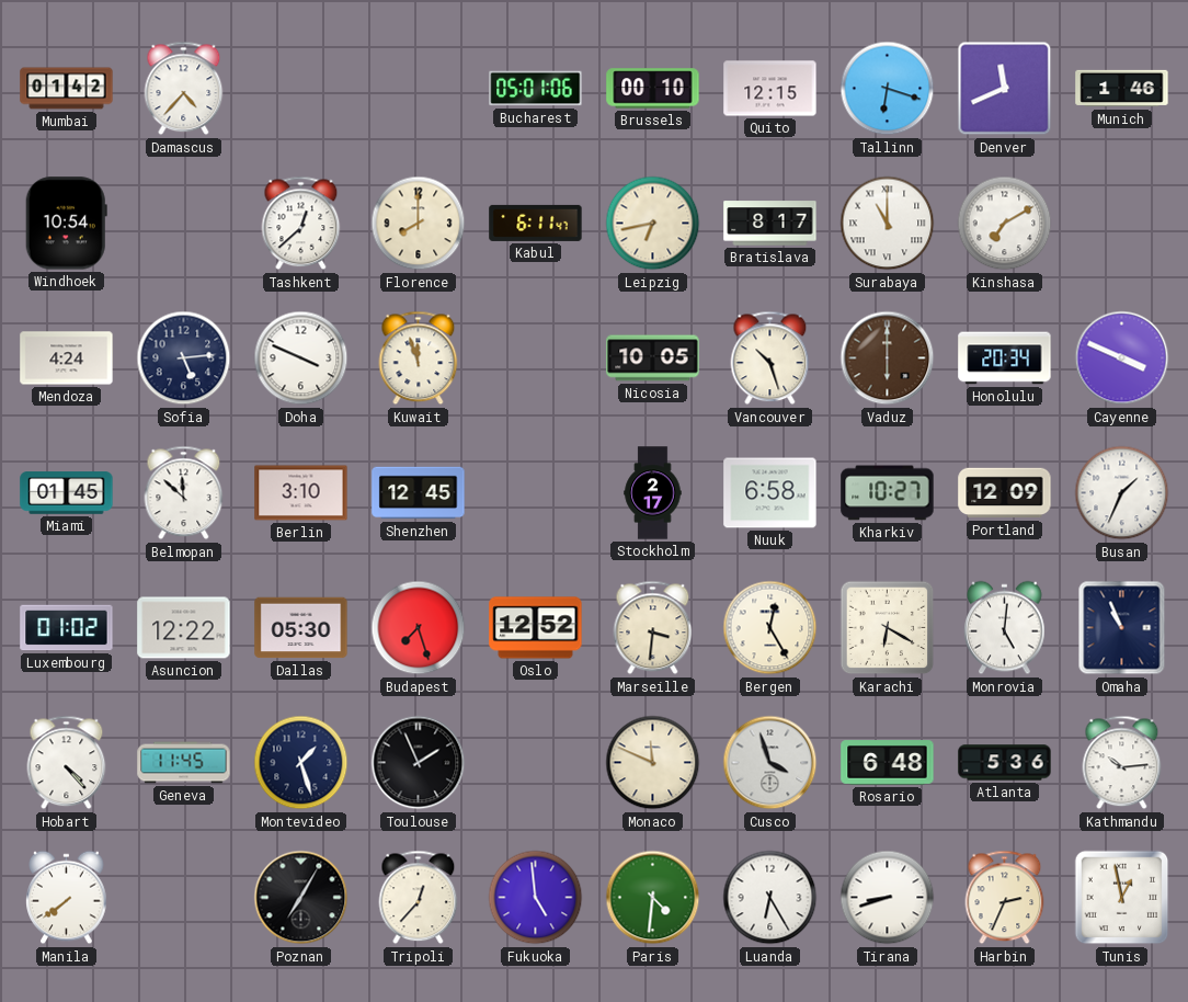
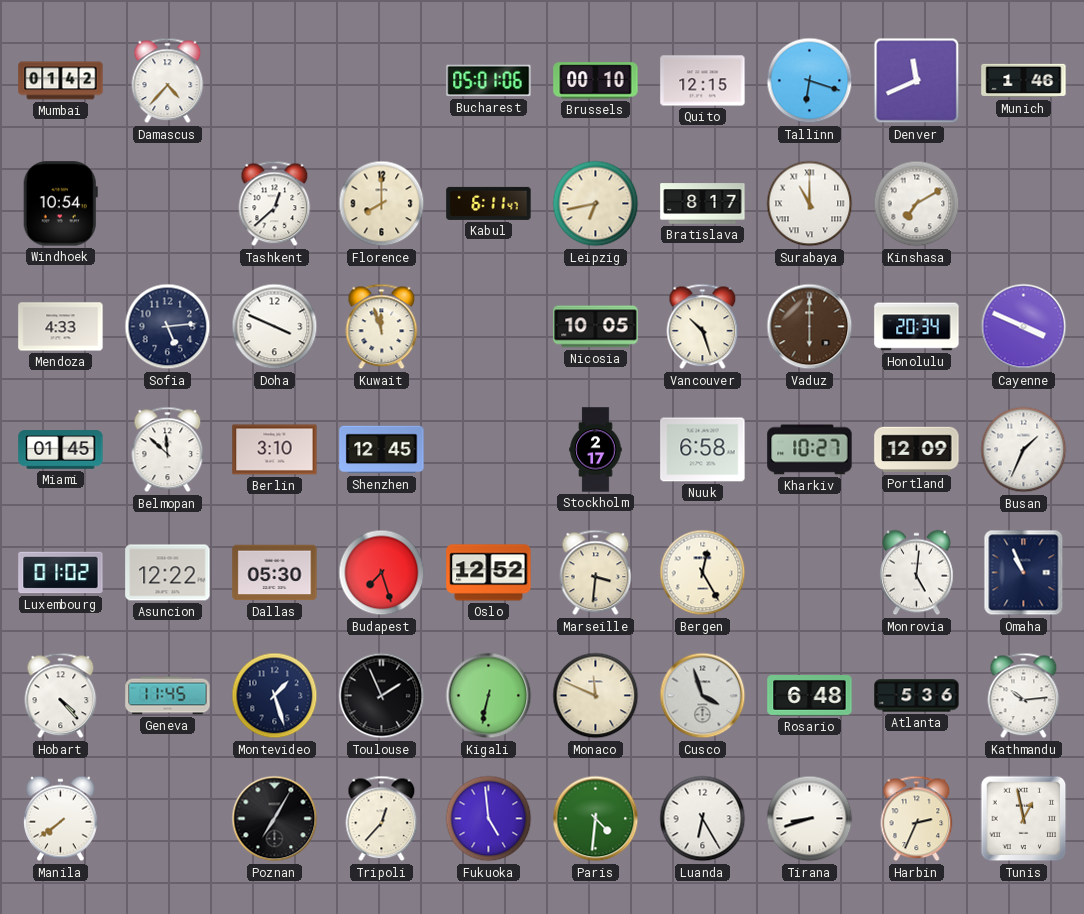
Mendoza: 4:24 -> 4:33 (61, 327)
Karachi: 6:20 -> none (888, 628)
Kigali: none -> 6:32 (489, 696)
